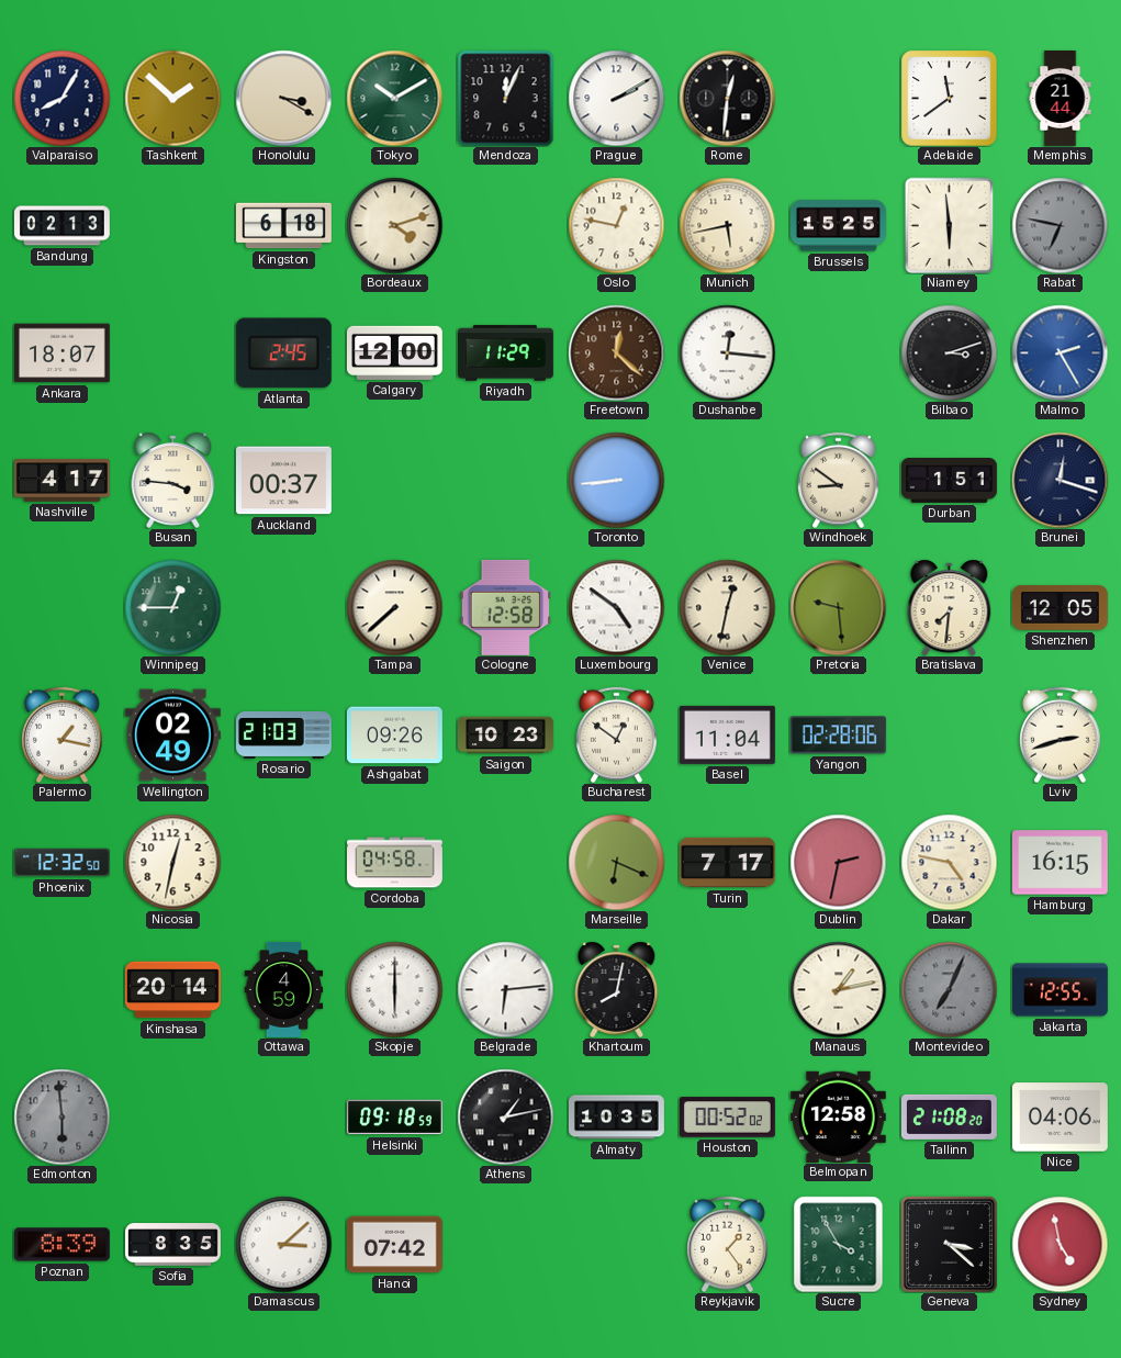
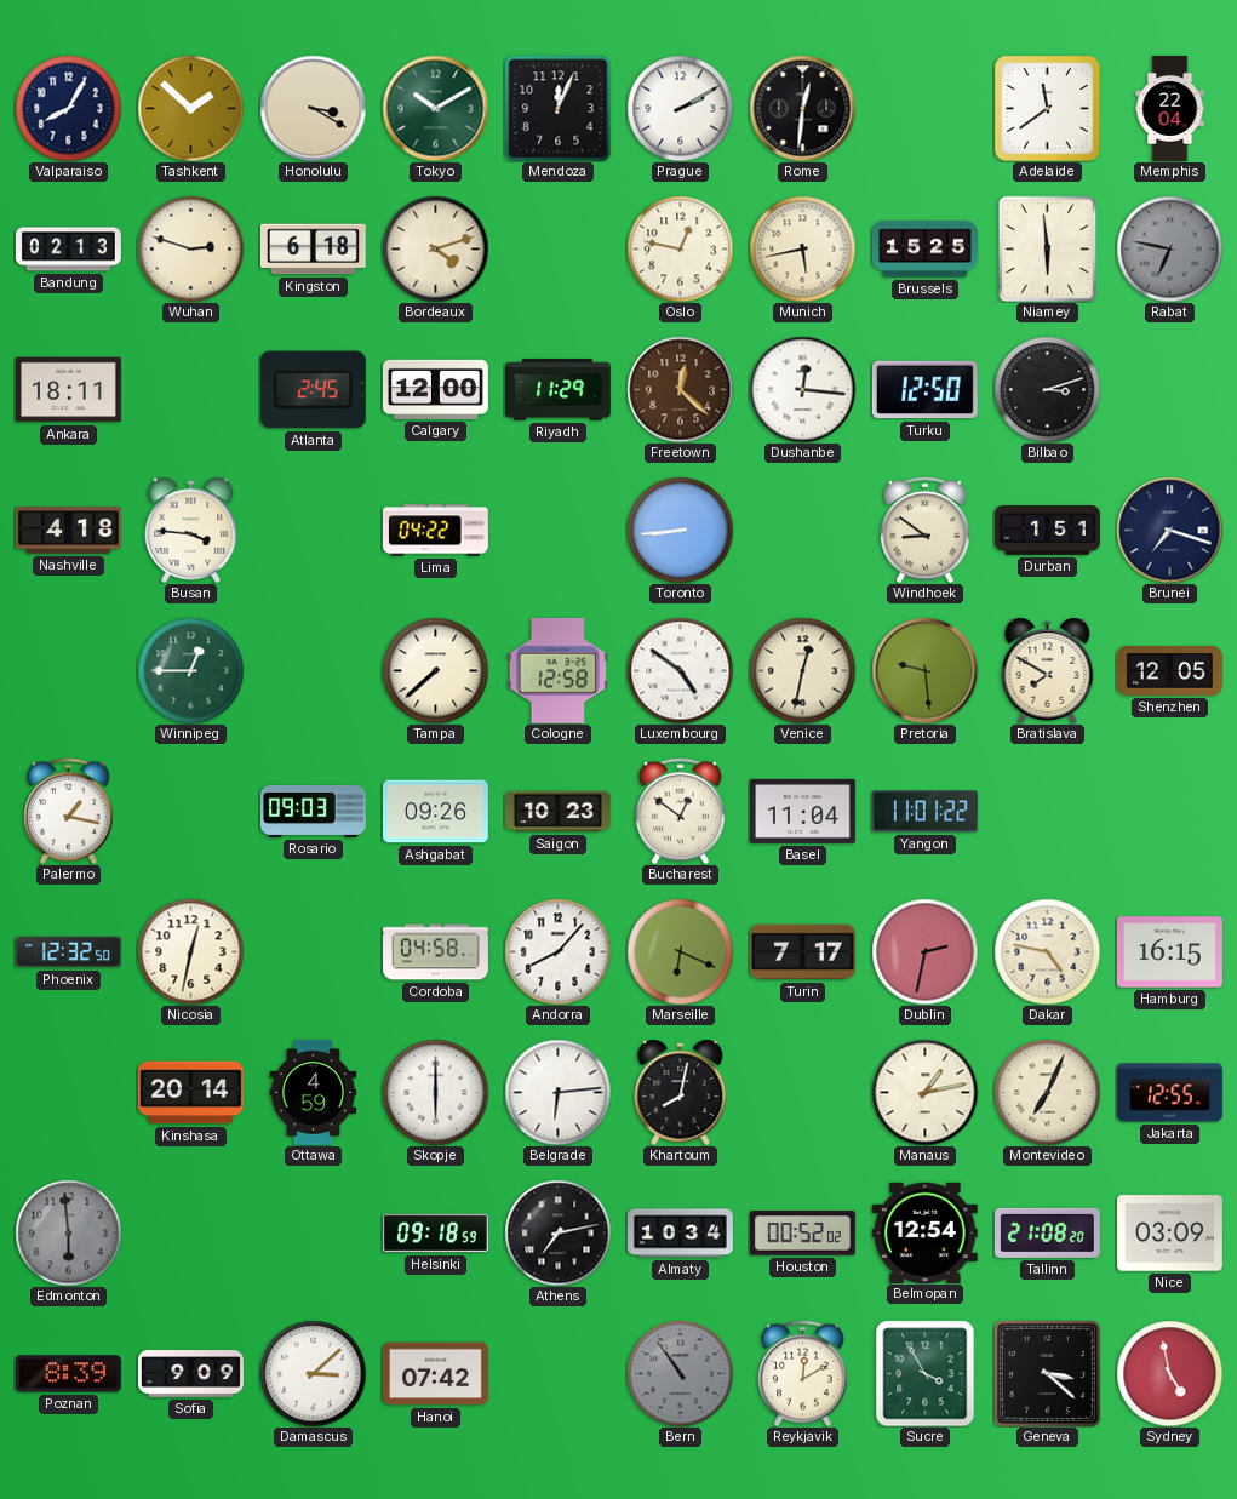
Memphis: 21:44 -> 22:04 (1170, 109)
Wuhan: none -> 2:48 (190, 248)
Ankara: 18:07 -> 18:11 (68, 390)
Turku: none -> 12:50 (924, 390)
Malmo: 2:25 -> none (1060, 352)
Nashville: 4:17 -> 4:18 (68, 531)
Auckland: 00:37 -> none (283, 481)
Lima: none -> 04:22 (435, 531)
Brunei: 12:18 -> 7:18 (1169, 530)
Bratislava: 7:31 -> 7:50 (1048, 670)
Wellington: 02:49 -> none (172, 736)
Rosario: 21:03 -> 09:03 (314, 811)
Yangon: 02:28 -> 11:01 (924, 812)
Lviv: 2:42 -> none (1061, 734)
Andorra: none -> 8:07 (557, 951)
Montevideo dial: grey -> cream (1047, 1092)
Athens: 1:13 -> 7:13 (557, 1232)
Almaty: 10:35 -> 10:34 (680, 1234)
Belmopan: 12:58 -> 12:54 (924, 1232)
Nice: 04:06 -> 03:09 (1169, 1234)
Sofia: 8:35 -> 9:09 (191, 1374)
Bern: none -> 10:54 (680, 1373)
Reykjavik: 1:24 -> 12:10 (803, 1373)
